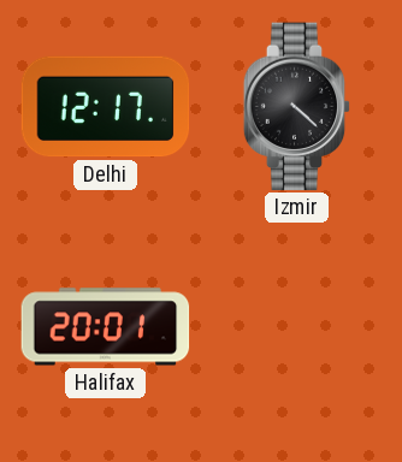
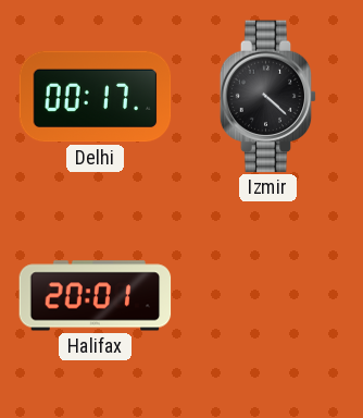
Delhi: 12:17 -> 00:17 (96, 97)
